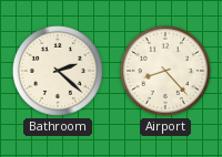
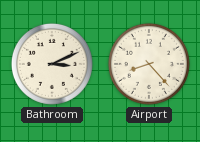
Bathroom: 2:22 -> 3:11 (52, 64)
